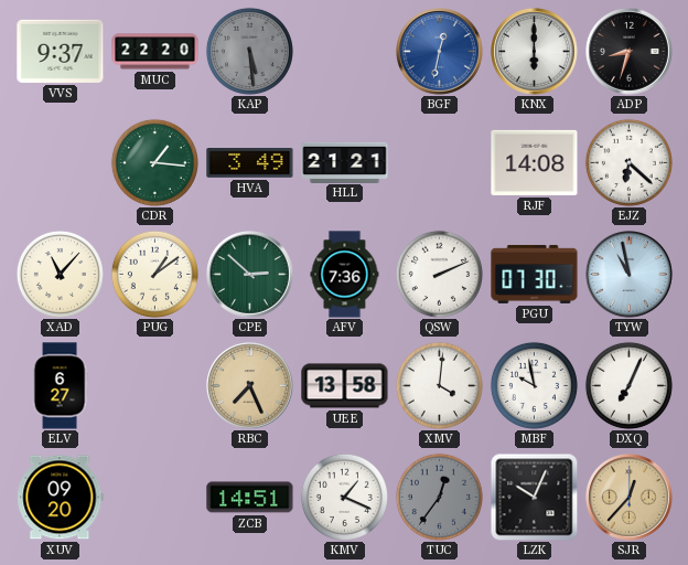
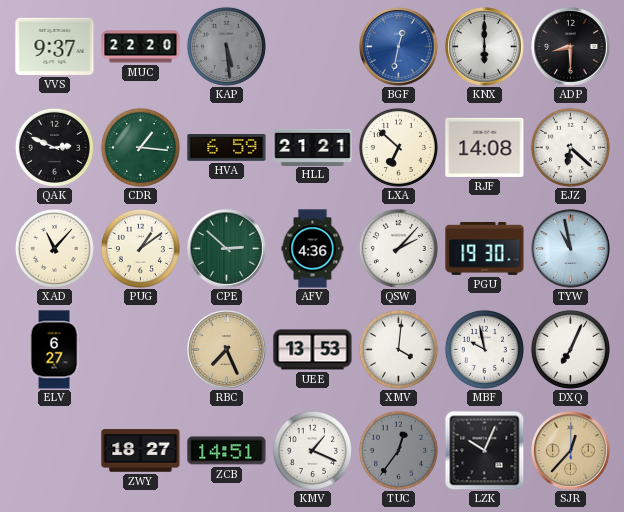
ADP: 8:33 -> 8:30 (571, 47)
QAK: none -> 2:49 (54, 147)
HVA: 3:49 -> 6:59 (227, 148)
LXA: none -> 6:52 (398, 147)
AFV: 7:36 -> 4:36 (313, 249)
QSW: 2:11 -> 2:07 (398, 248)
PGU: 07:30 -> 19:30 (485, 248)
UEE: 13:58 -> 13:53 (313, 350)
XUV: 09:20 -> none (61, 498)
ZWY: none -> 18:27 (141, 451)
